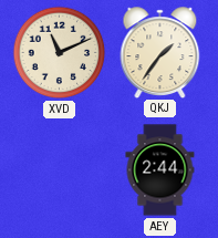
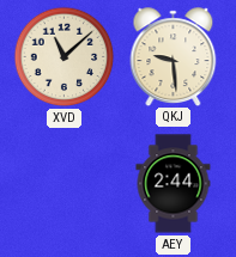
XVD: 11:11 -> 11:08 (65, 57)
QKJ: 1:36 -> 9:29 (174, 56)
